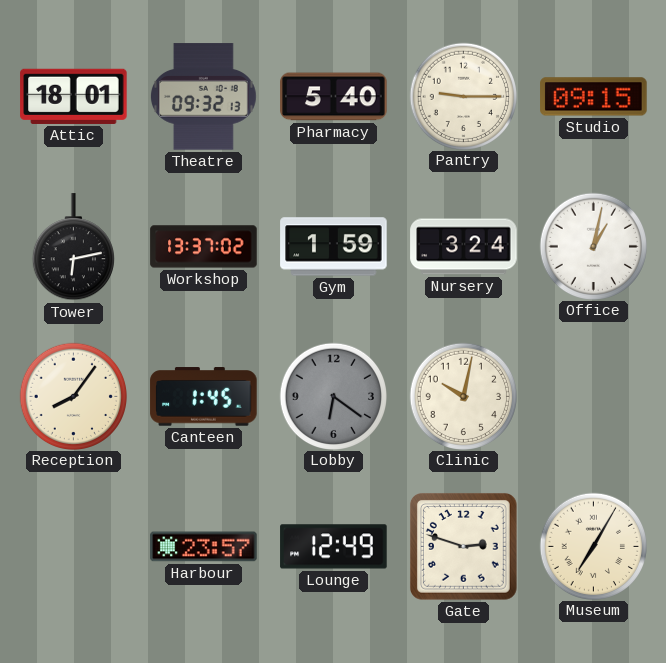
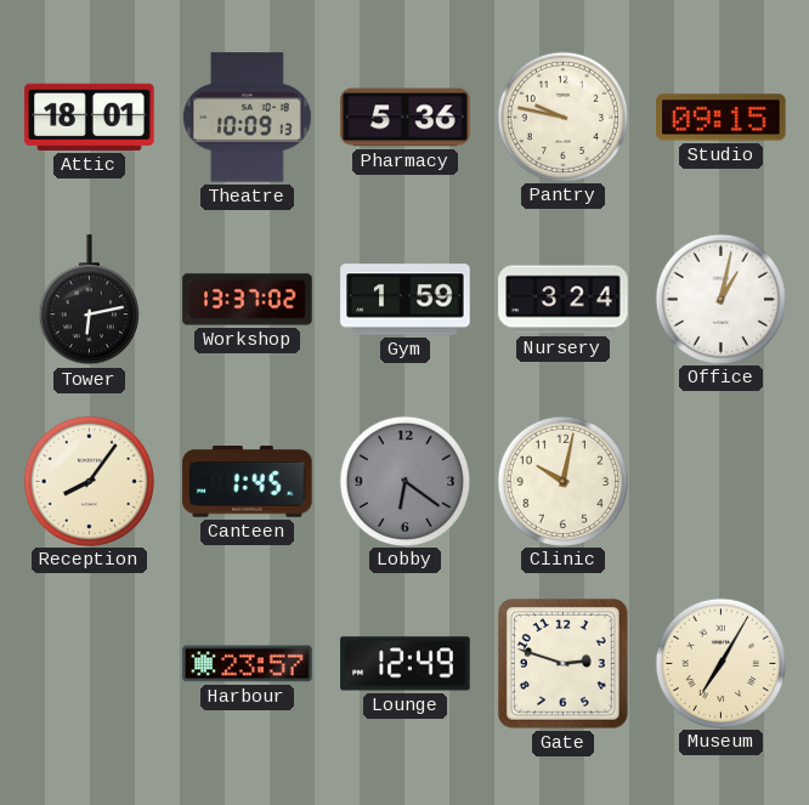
Theatre: 09:32 -> 10:09 (247, 118)
Pharmacy: 5:40 -> 5:36 (406, 118)
Pantry: 9:15 -> 9:47 (562, 117)
